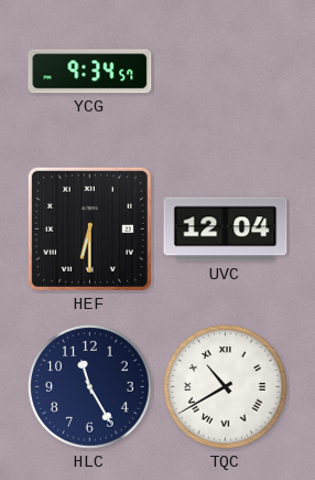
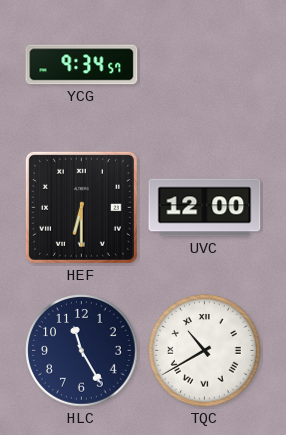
UVC: 12:04 -> 12:00 (205, 208)
